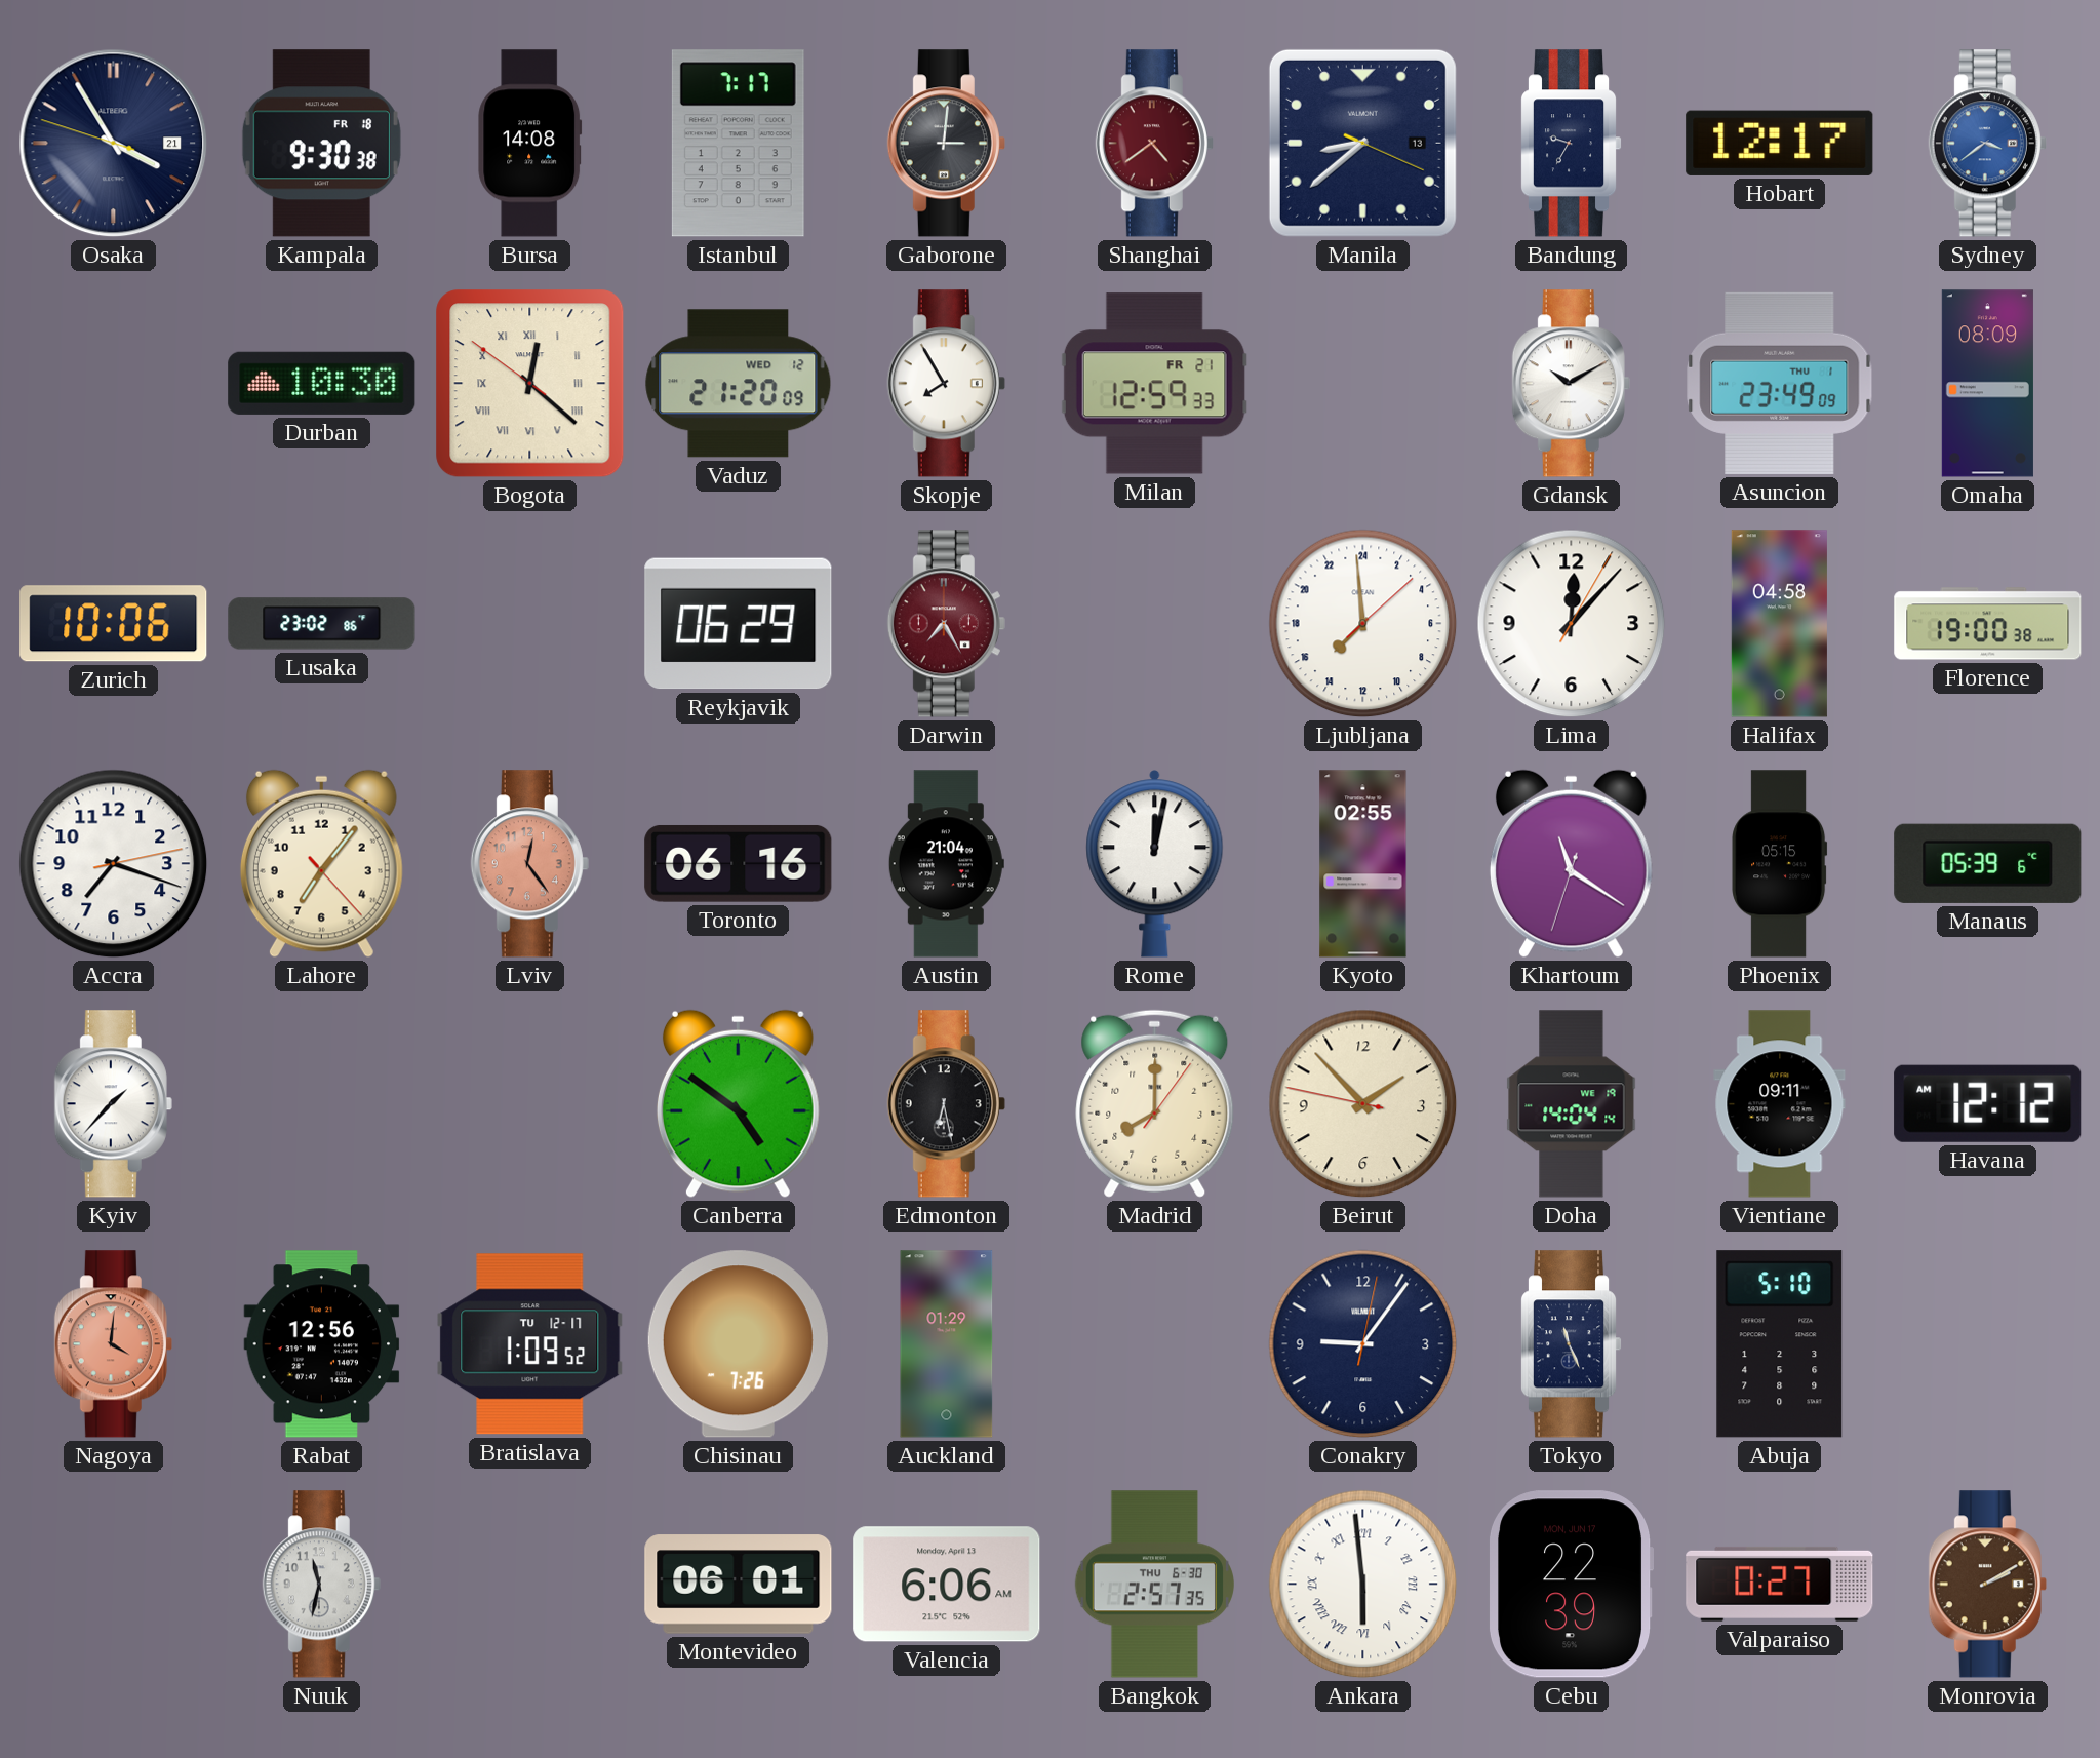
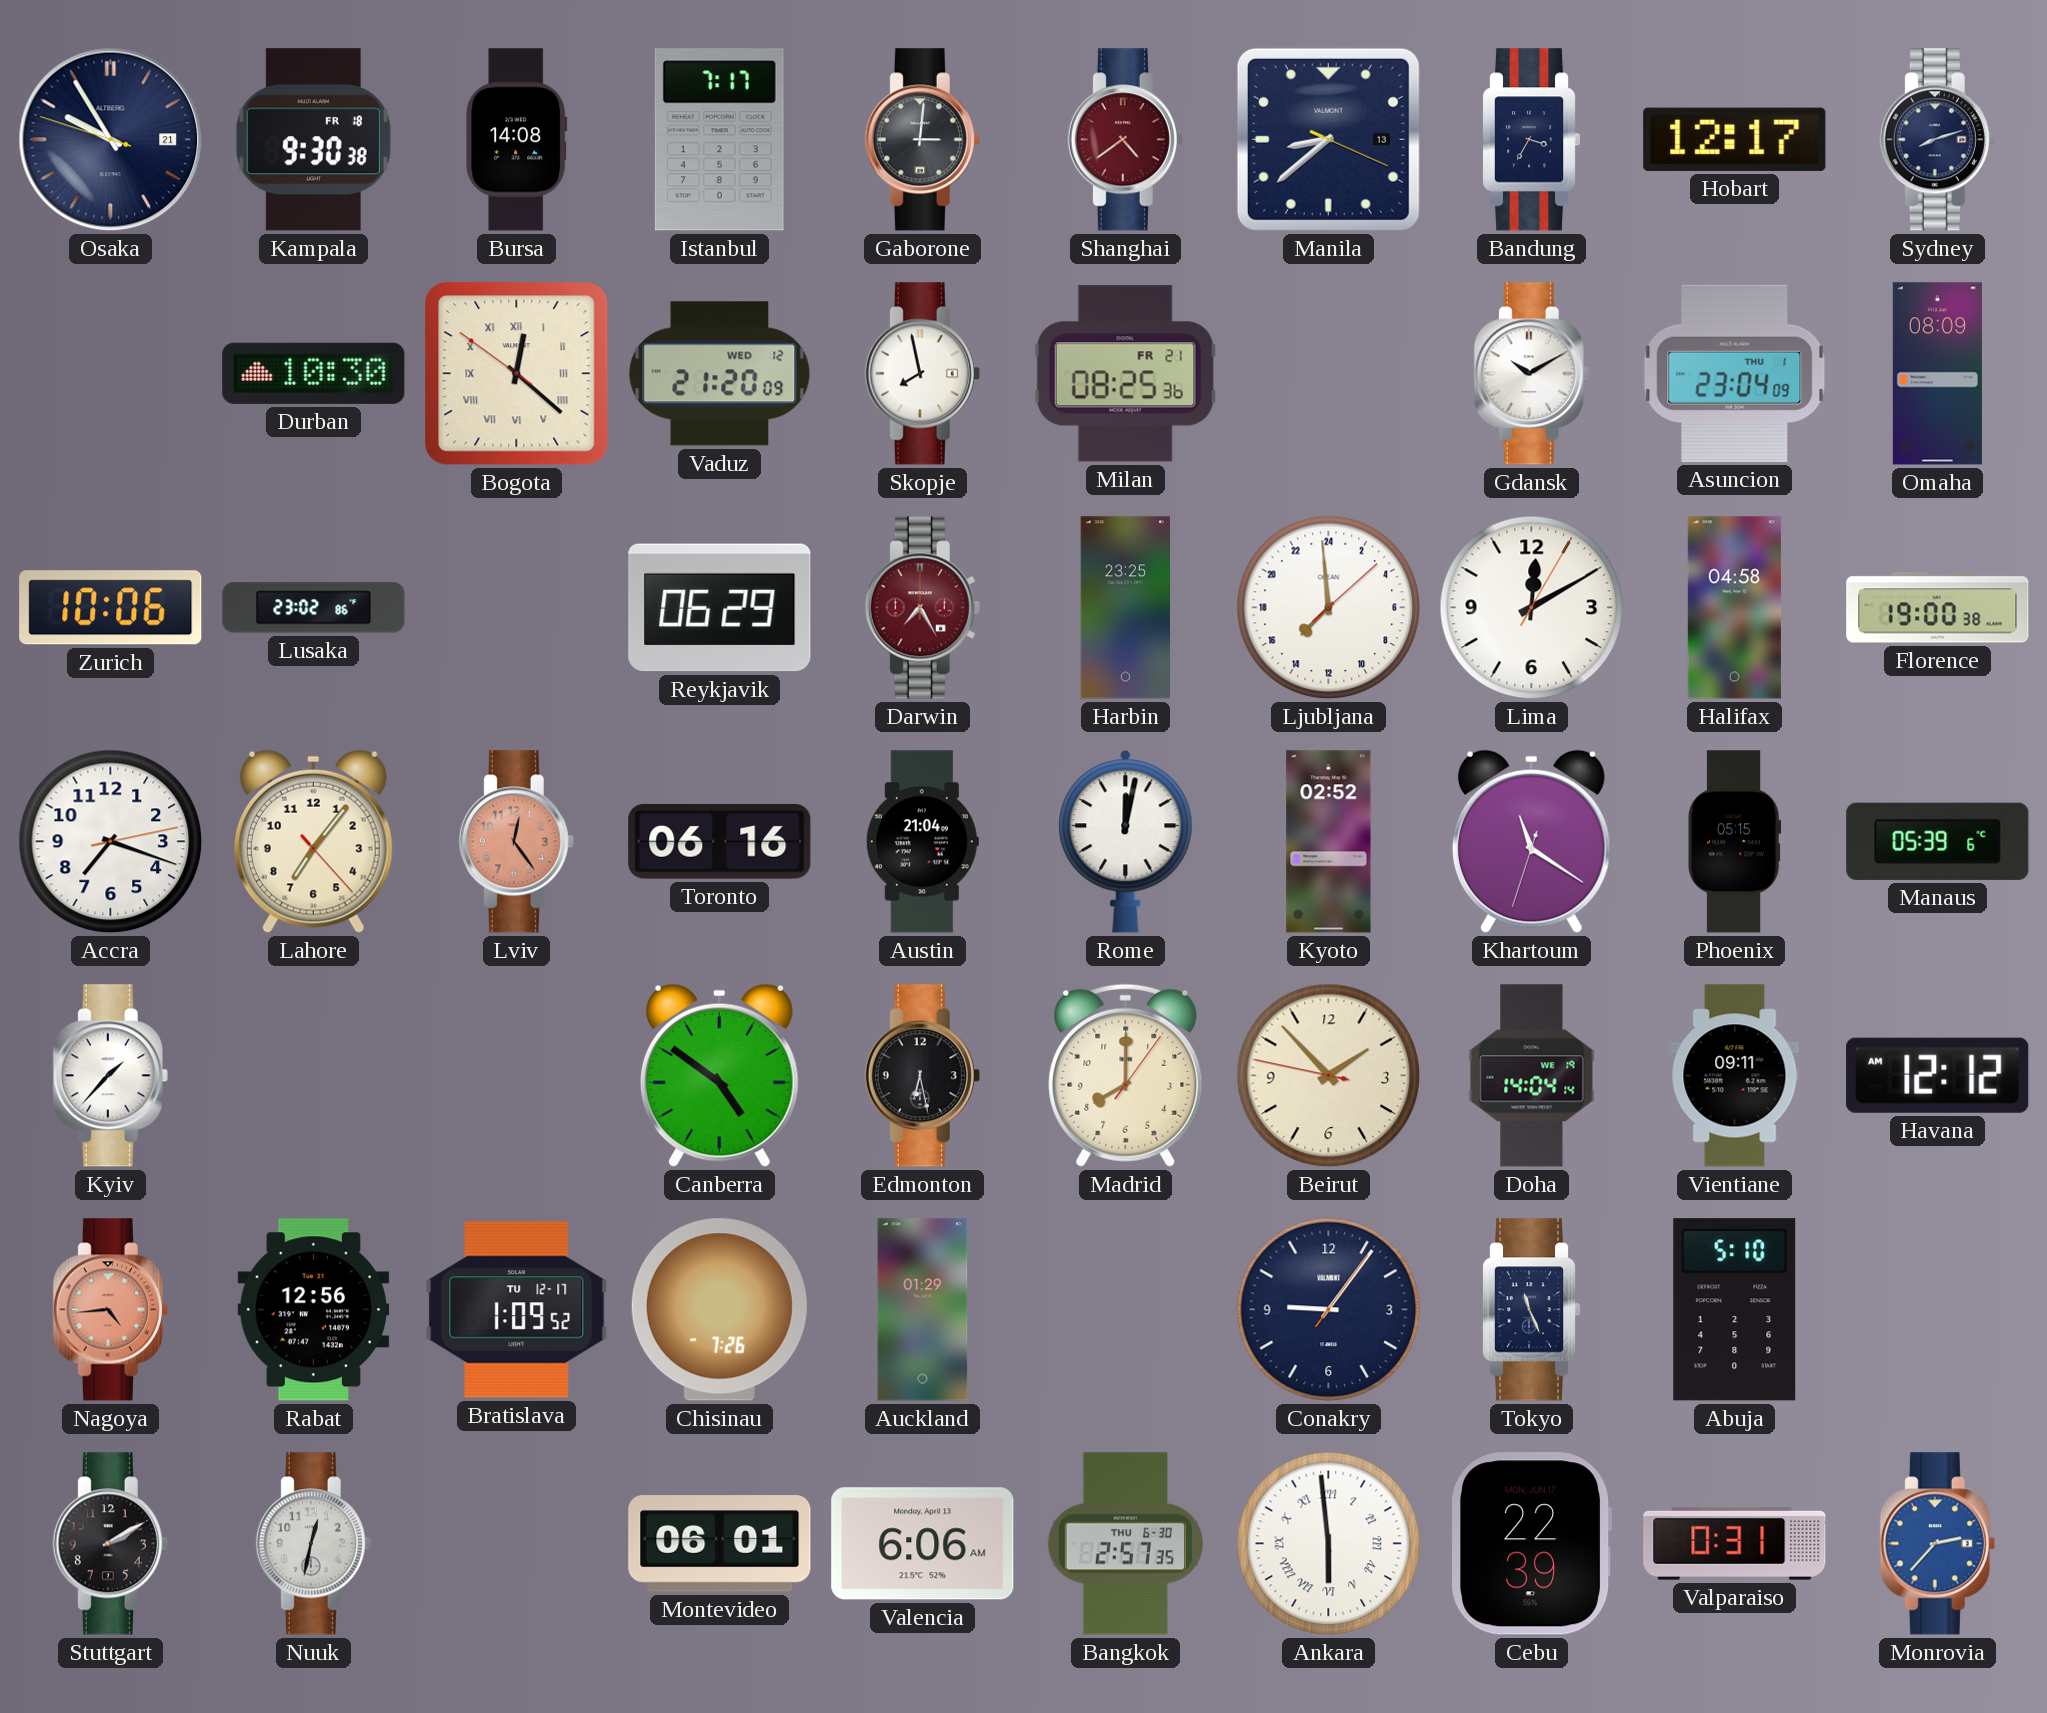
Osaka: 3:54 -> 9:54 (111, 140)
Bandung: 9:35 -> 3:35 (1531, 140)
Sydney: 3:39 -> 8:12 (1937, 140)
Sydney dial: blue -> navy (1937, 140)
Skopje: 7:55 -> 7:58 (922, 374)
Milan: 12:59 -> 08:25 (1125, 374)
Asuncion: 23:49 -> 23:04 (1735, 373)
Harbin: none -> 23:25 (1125, 608)
Lima: 12:07 -> 12:10 (1532, 608)
Kyoto: 02:55 -> 02:52 (1329, 842)
Nagoya: 4:01 -> 4:44 (110, 1310)
Conakry: 9:06:02 -> 9:06:06 (1329, 1310)
Stuttgart: none -> 2:10 (110, 1544)
Nuuk: 11:32 -> 12:32 (313, 1544)
Valparaiso: 0:27 -> 0:31 (1735, 1543)
Monrovia: 2:10 -> 2:37 (1937, 1544)
Monrovia dial: brown -> blue (1937, 1544)
